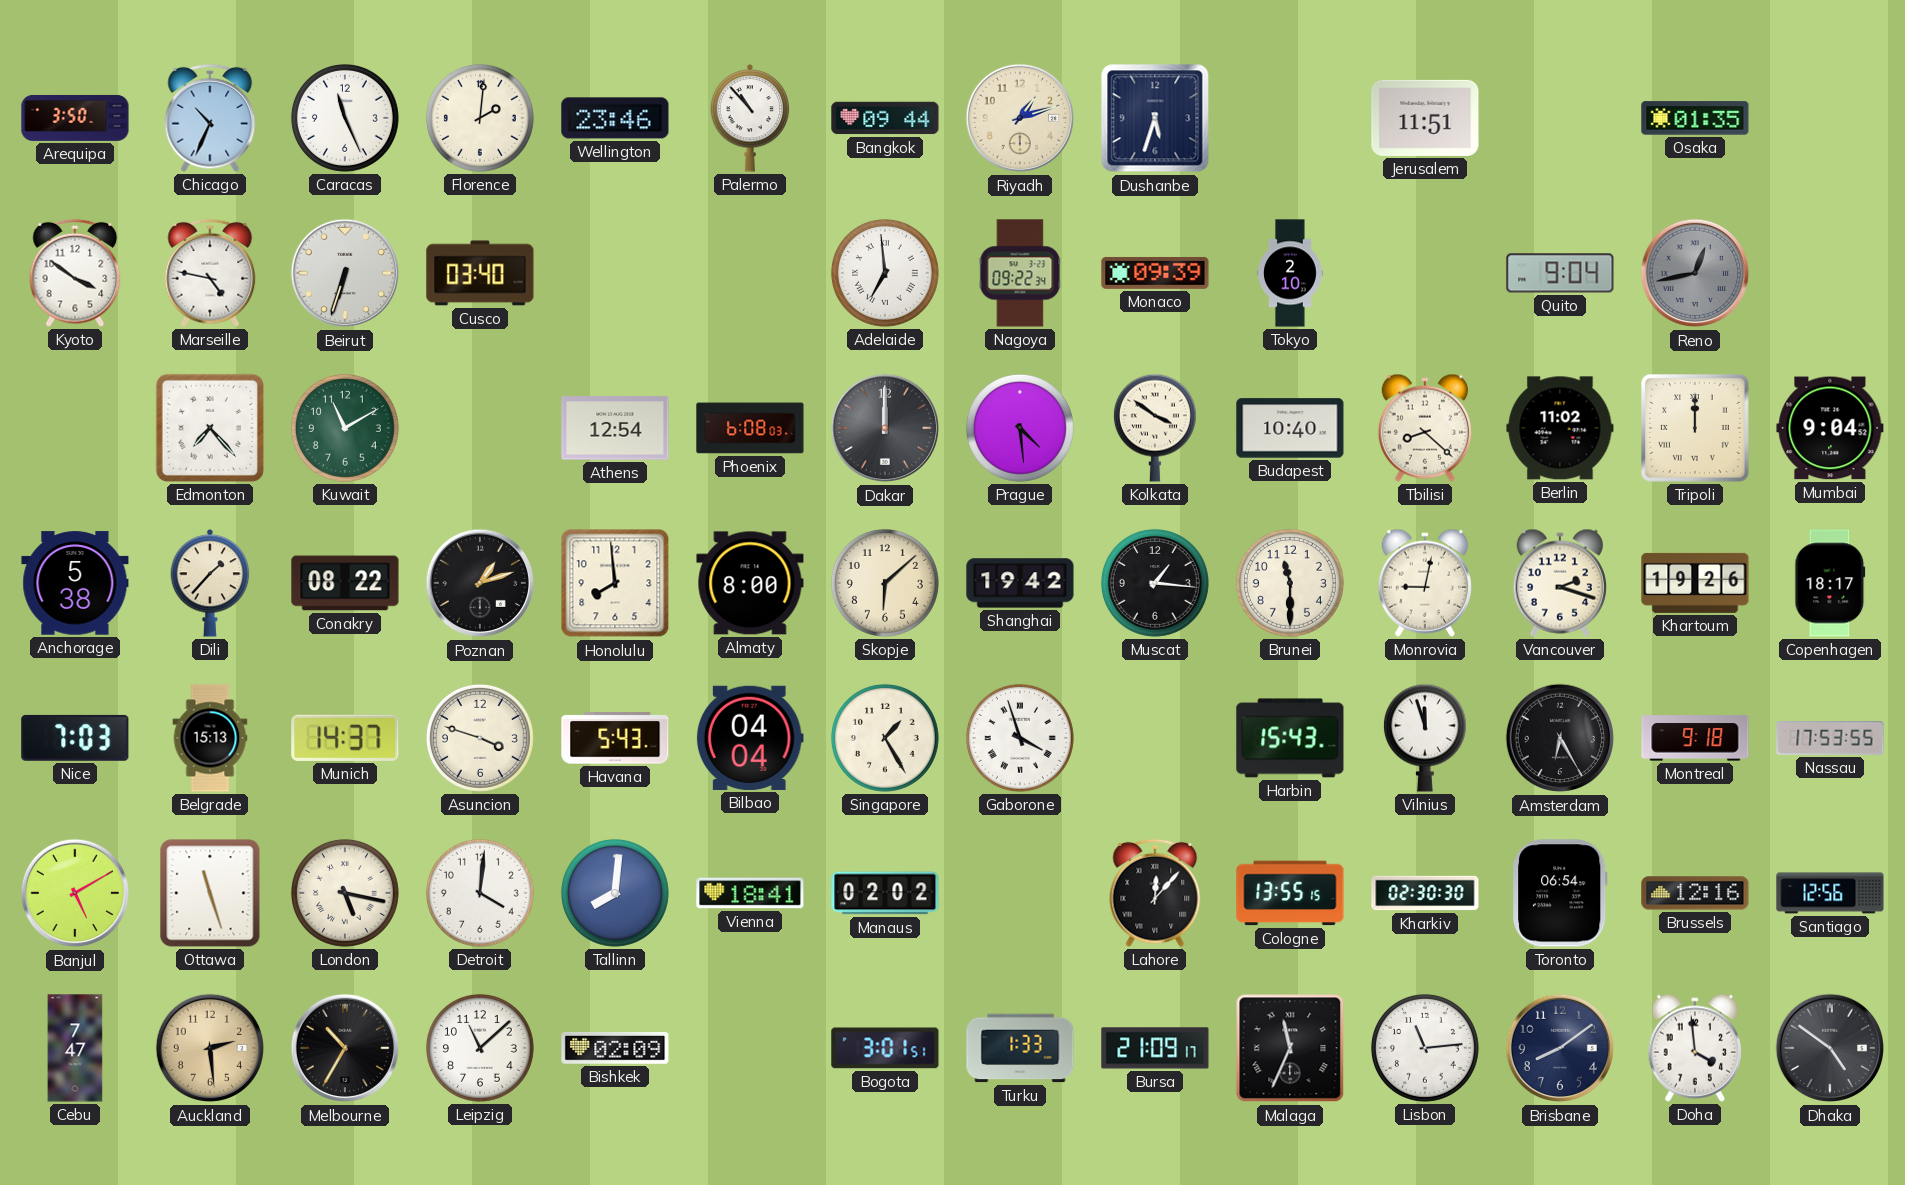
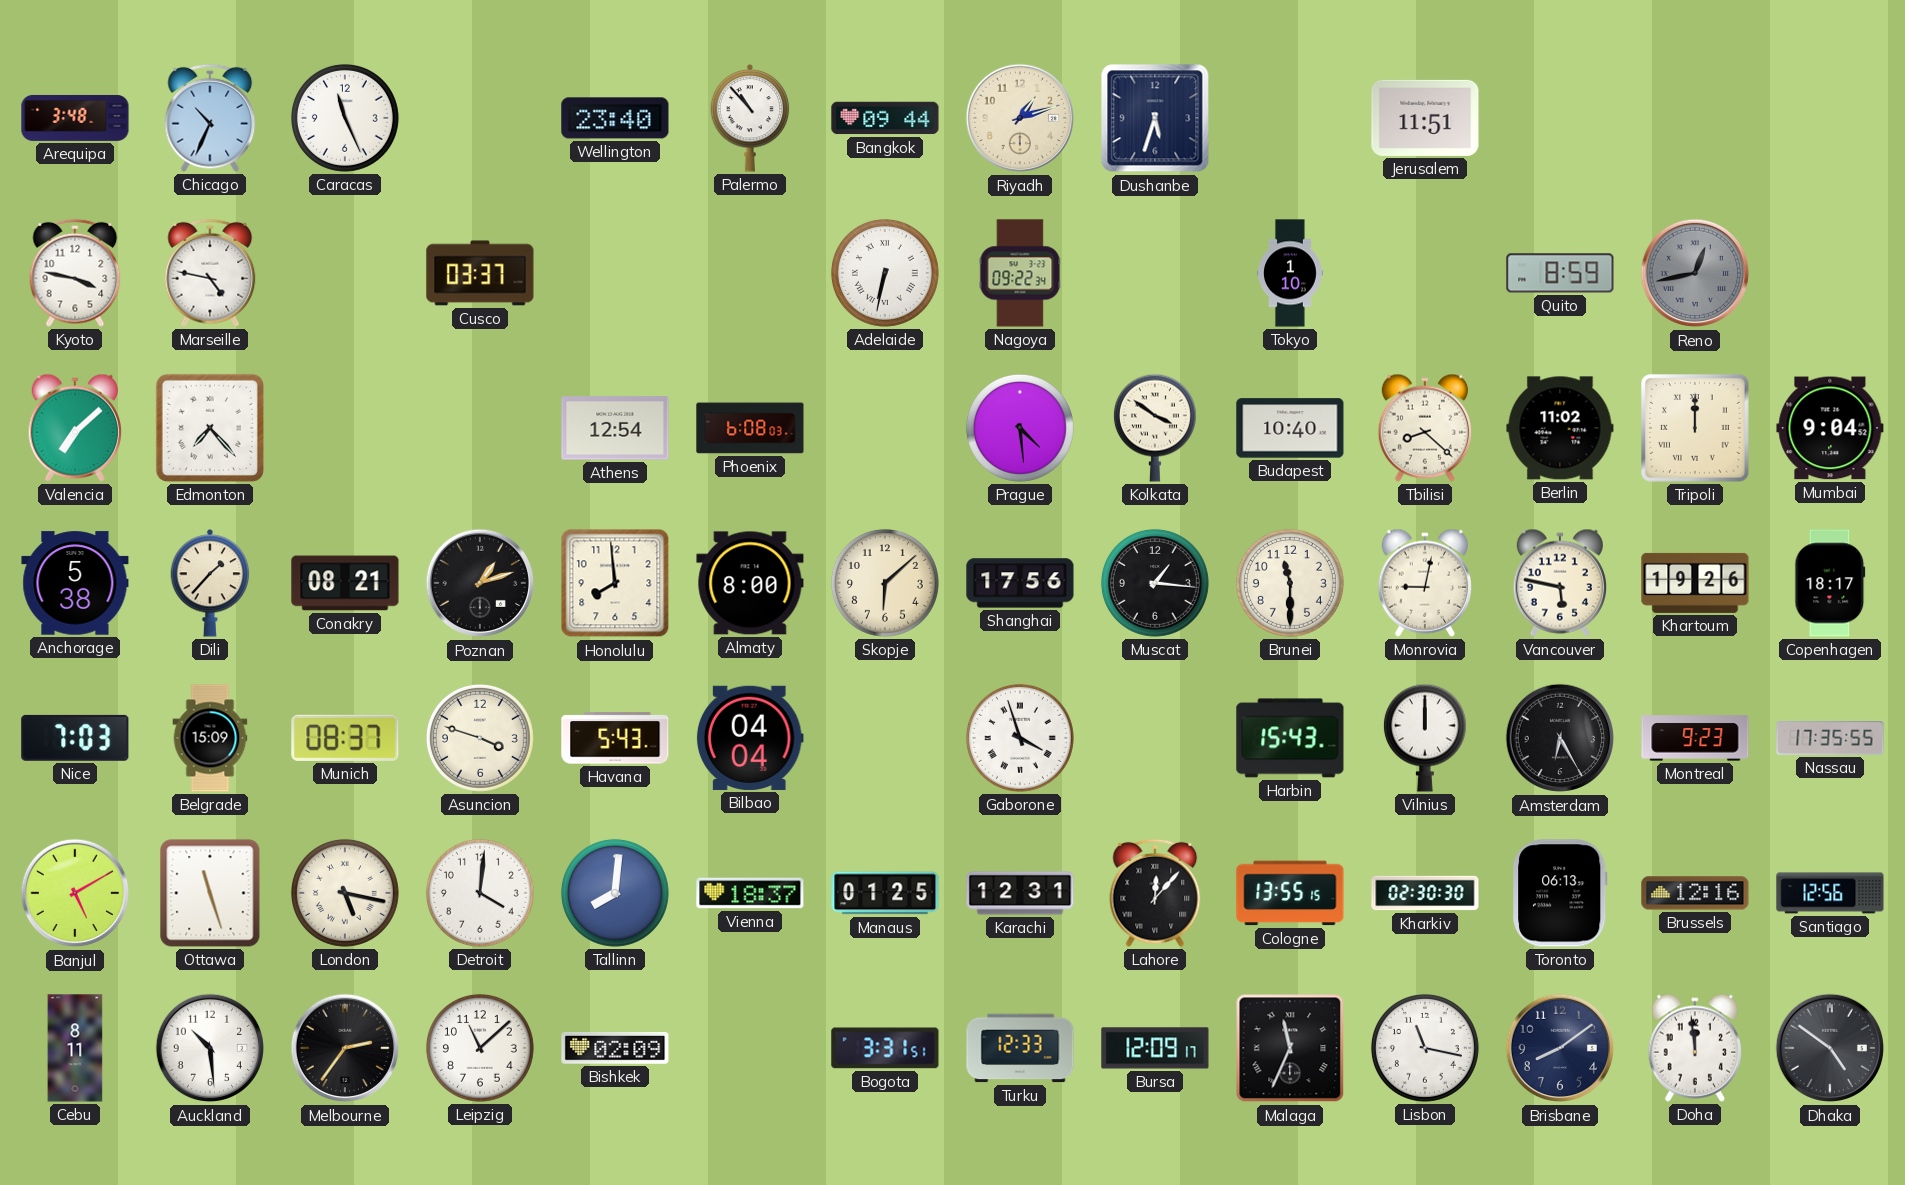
Arequipa: 3:50 -> 3:48 (75, 118)
Florence: 2:01 -> none (480, 118)
Wellington: 23:46 -> 23:40 (615, 118)
Osaka: 01:35 -> none (1695, 118)
Kyoto: 3:51 -> 3:47 (75, 273)
Beirut: 6:33 -> none (345, 273)
Cusco: 03:40 -> 03:37 (480, 273)
Adelaide: 6:59 -> 6:32 (885, 273)
Monaco: 09:39 -> none (1155, 273)
Tokyo: 2:10 -> 1:10 (1290, 273)
Quito: 9:04 -> 8:59 (1560, 273)
Valencia: none -> 7:08 (74, 428)
Kuwait: 11:10 -> none (345, 428)
Dakar: 12:00 -> none (885, 428)
Conakry: 08:22 -> 08:21 (345, 583)
Shanghai: 19:42 -> 17:56 (1020, 583)
Vancouver: 2:18 -> 5:47 (1559, 583)
Belgrade: 15:13 -> 15:09 (210, 738)
Munich: 14:37 -> 08:37 (345, 738)
Singapore: 1:25 -> none (885, 738)
Vilnius: 11:57 -> 12:00 (1425, 738)
Montreal: 9:18 -> 9:23 (1695, 738)
Nassau: 17:53 -> 17:35 (1830, 739)
Vienna: 18:41 -> 18:37 (750, 893)
Manaus: 02:02 -> 01:25 (885, 893)
Karachi: none -> 12:31 (1020, 893)
Toronto: 06:54 -> 06:13 (1560, 893)
Cebu: 7:47 -> 8:11 (75, 1048)
Auckland: 2:29 -> 10:29 (210, 1048)
Auckland dial: champagne -> white (210, 1048)
Melbourne: 10:35 -> 2:36 (345, 1048)
Bogota: 3:01 -> 3:31 (885, 1048)
Turku: 1:33 -> 12:33 (1020, 1048)
Bursa: 21:09 -> 12:09 (1155, 1048)
Lisbon: 11:14 -> 11:17 (1425, 1048)
Doha: 3:59 -> 11:59 (1694, 1048)
